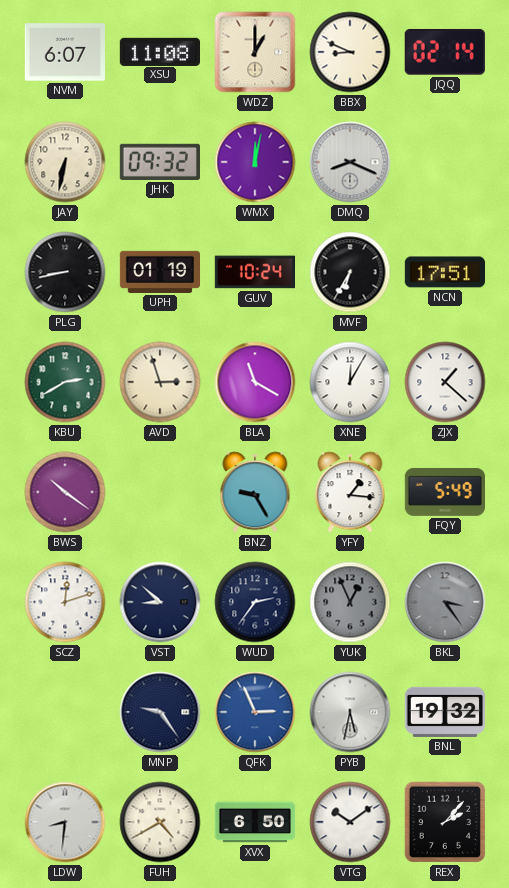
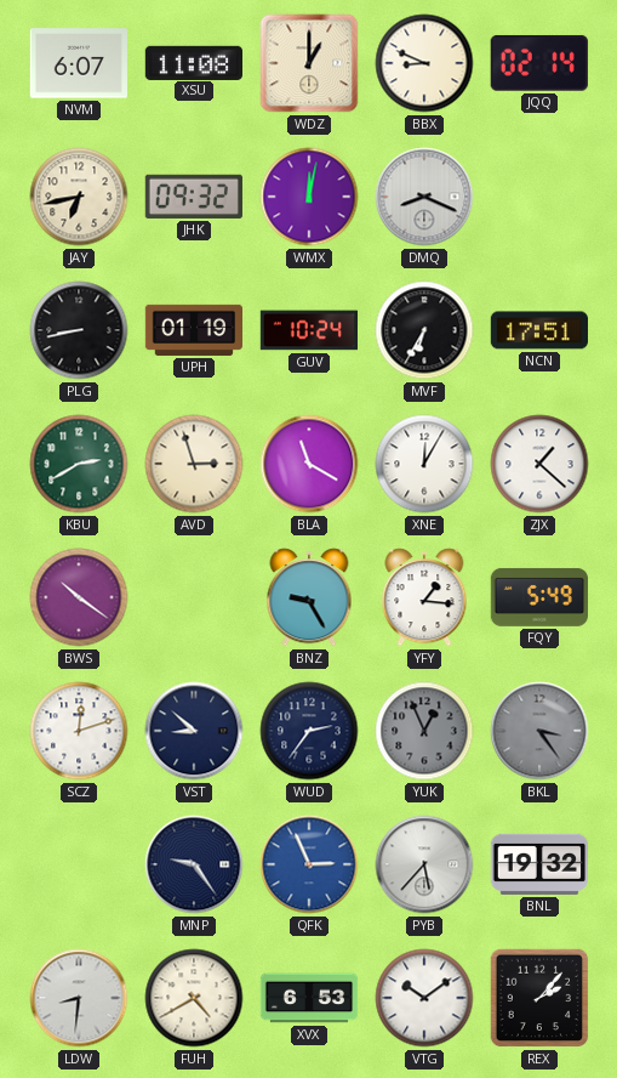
JAY: 6:32 -> 6:43 (79, 197)
PYB: 5:32 -> 5:37 (424, 864)
XVX: 6:50 -> 6:53 (309, 998)
